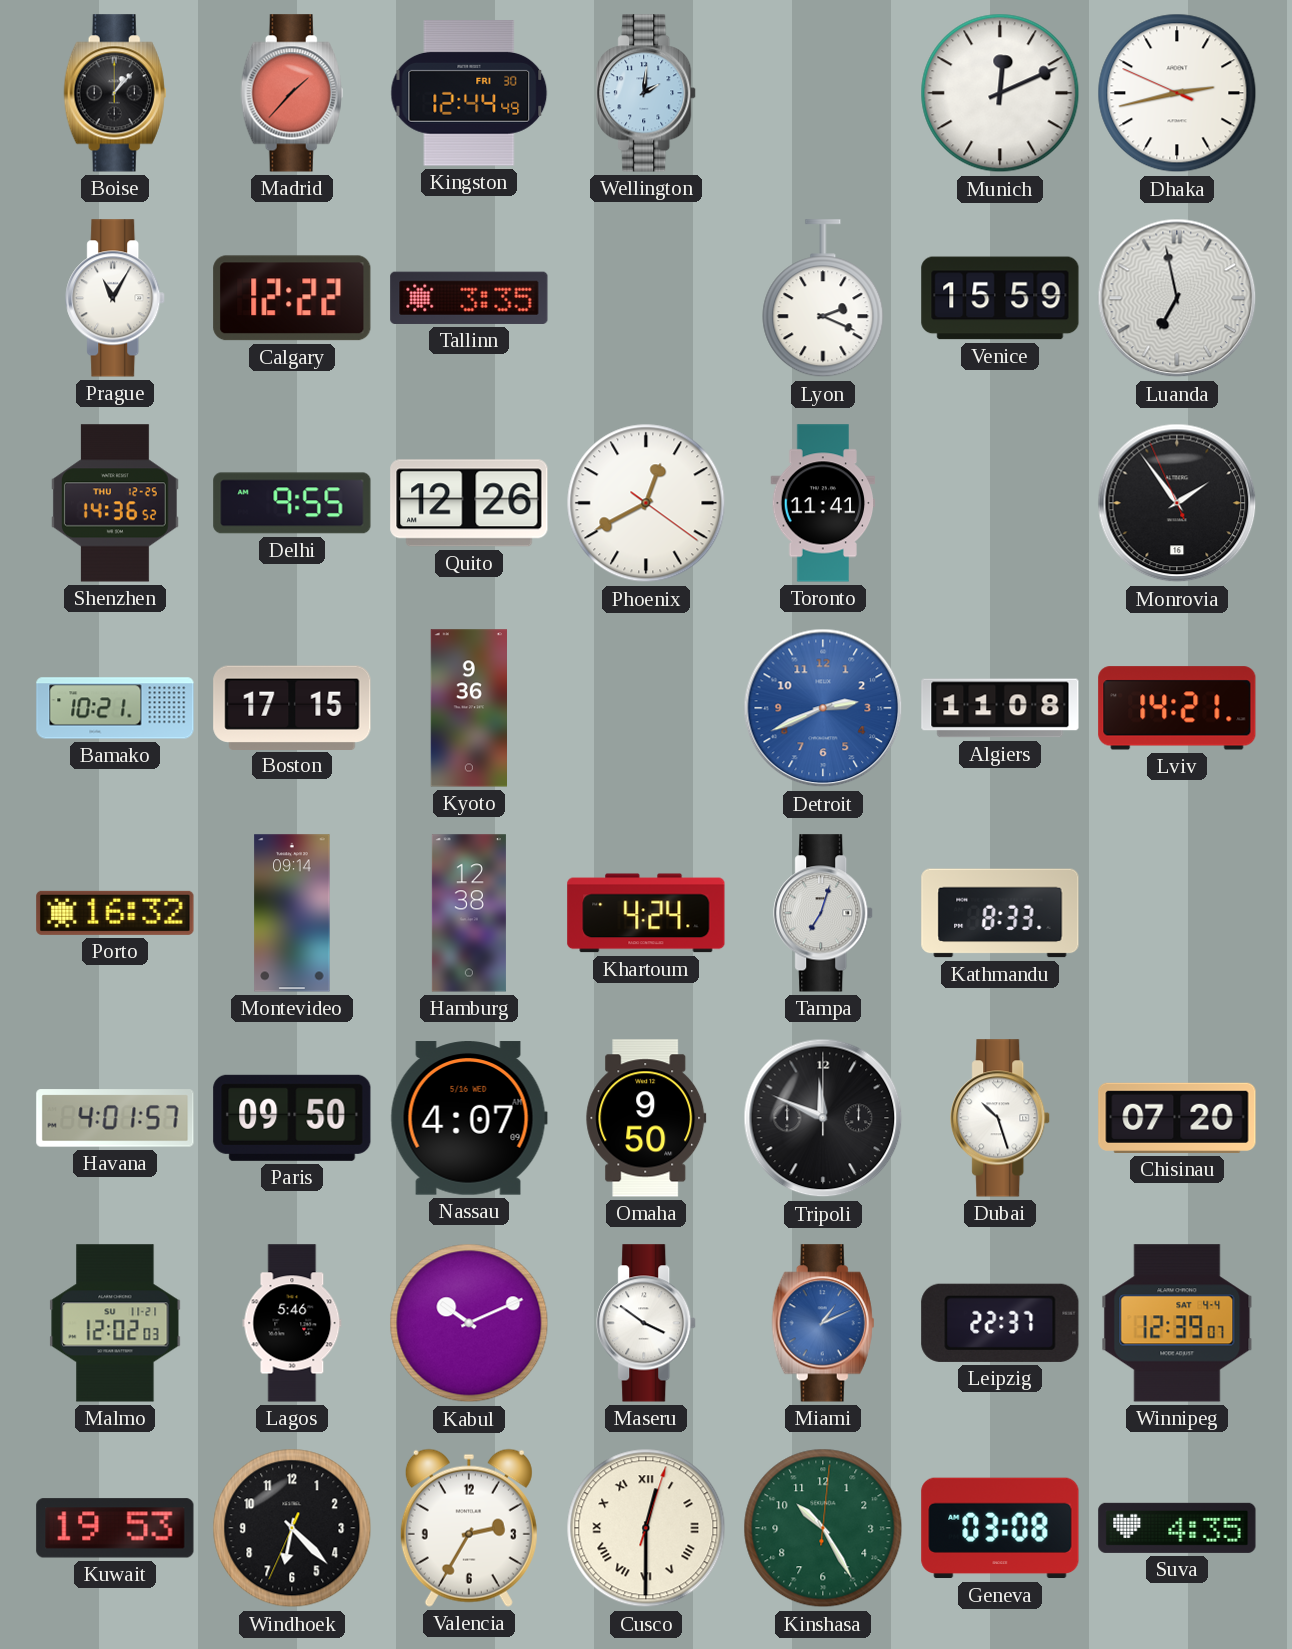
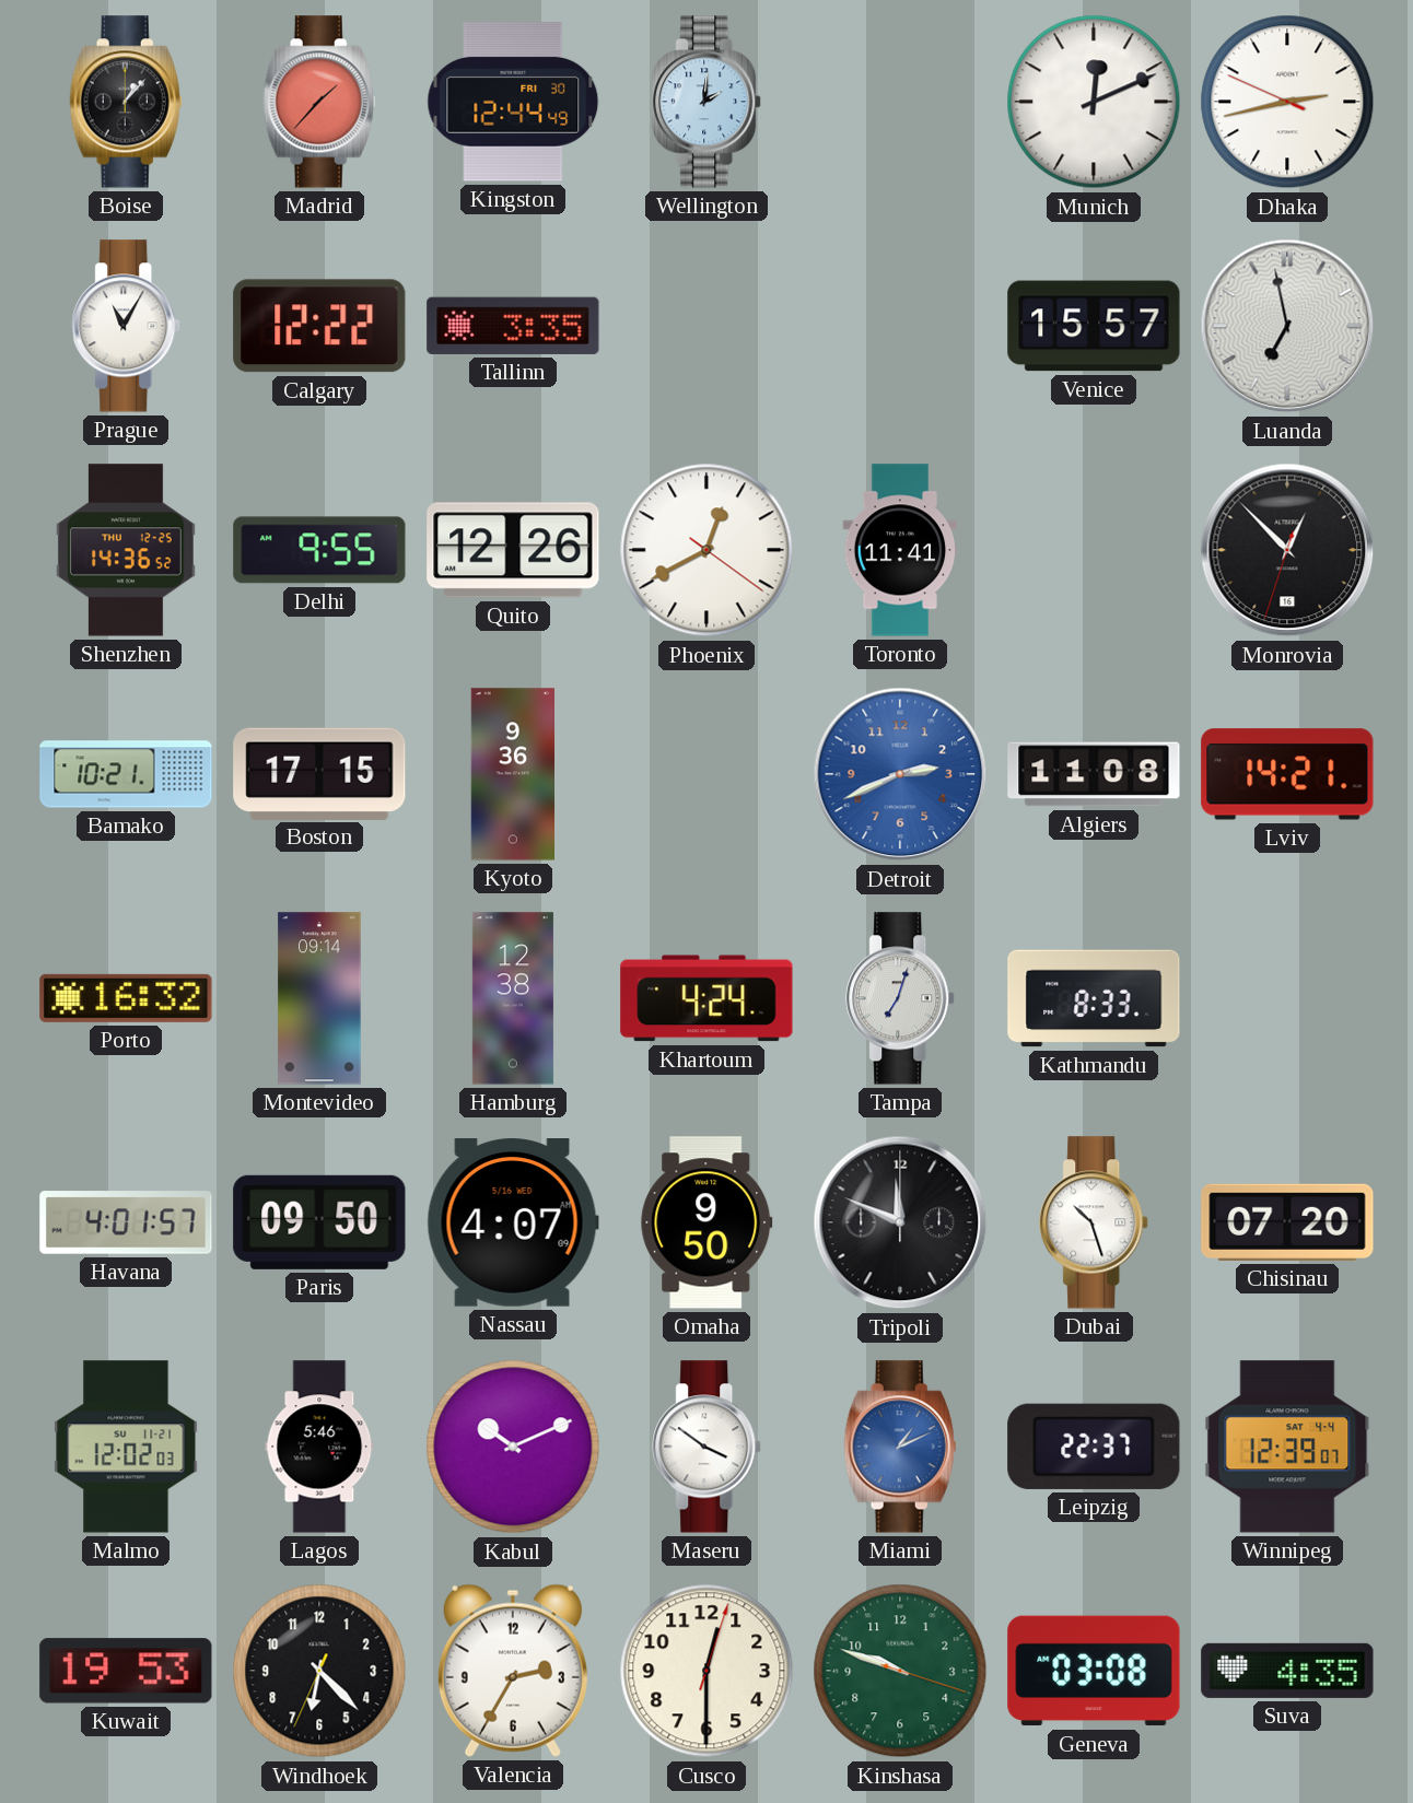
Lyon: 2:19 -> none (823, 299)
Venice: 15:59 -> 15:57 (1094, 326)
Monrovia: 1:53 -> 12:52 (1287, 550)
Cusco numerals: Roman -> Arabic (706, 1671)
Kinshasa: 10:25 -> 9:48 (900, 1671)
